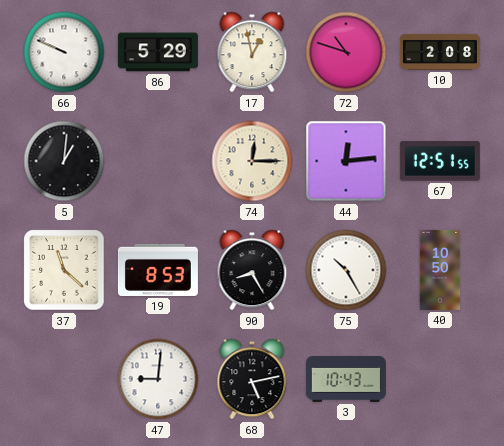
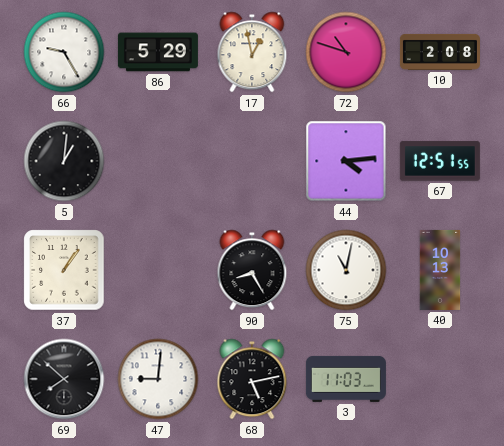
66: 9:49 -> 9:25 (64, 52)
74: 12:15 -> none (252, 161)
44: 12:14 -> 4:14 (346, 161)
37: 11:22 -> 1:06 (64, 270)
19: 8:53 -> none (158, 270)
75: 10:25 -> 11:02 (346, 270)
40: 10:50 -> 10:13 (440, 270)
69: none -> 7:52 (64, 379)
3: 10:43 -> 11:03 (346, 379)
